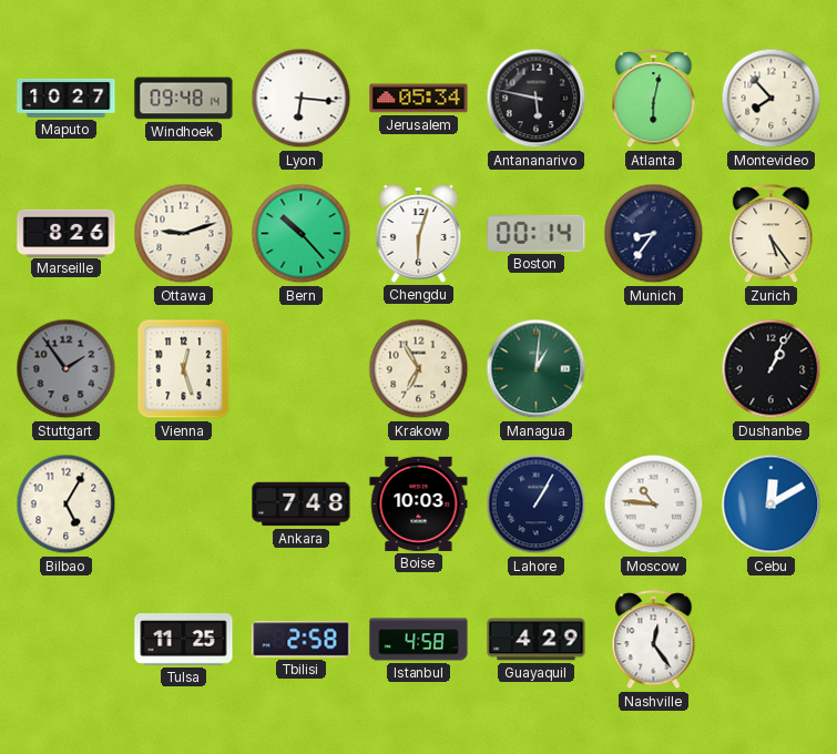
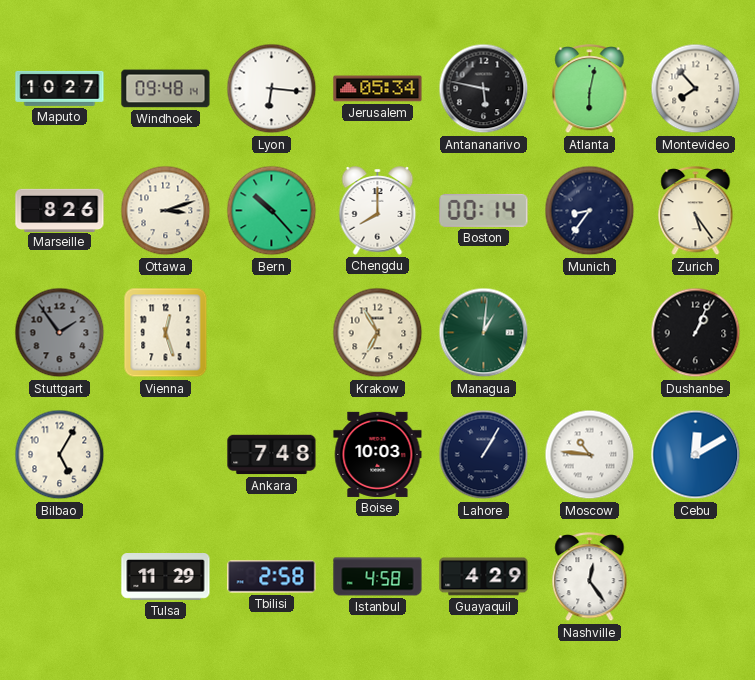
Ottawa: 9:12 -> 3:12 (166, 211)
Chengdu: 6:03 -> 8:00 (378, 211)
Tulsa: 11:25 -> 11:29 (166, 577)
